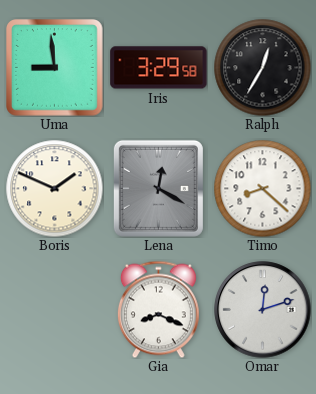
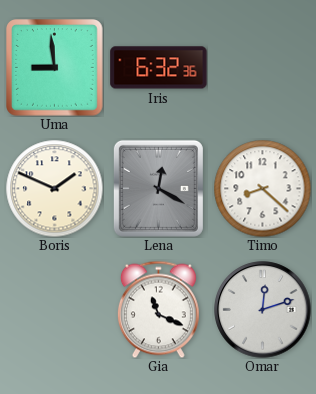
Iris: 3:29 -> 6:32 (159, 68)
Ralph: 12:35 -> none (262, 67)
Gia: 8:19 -> 11:19 (158, 309)
